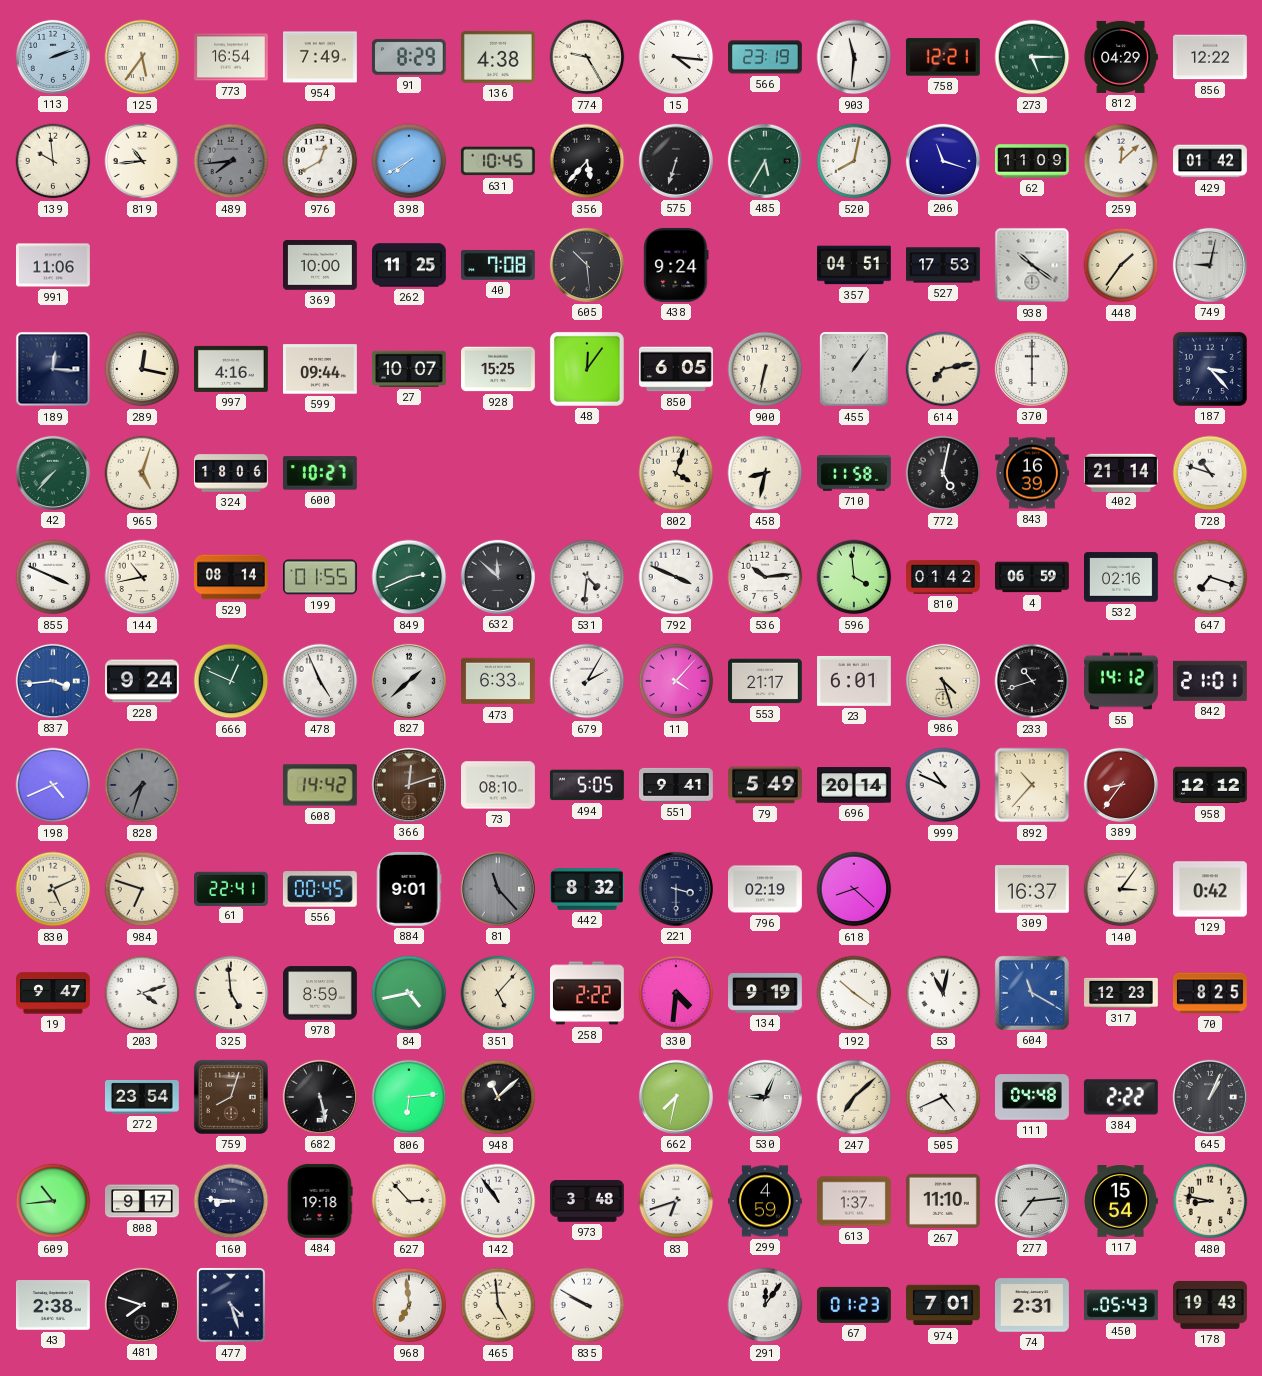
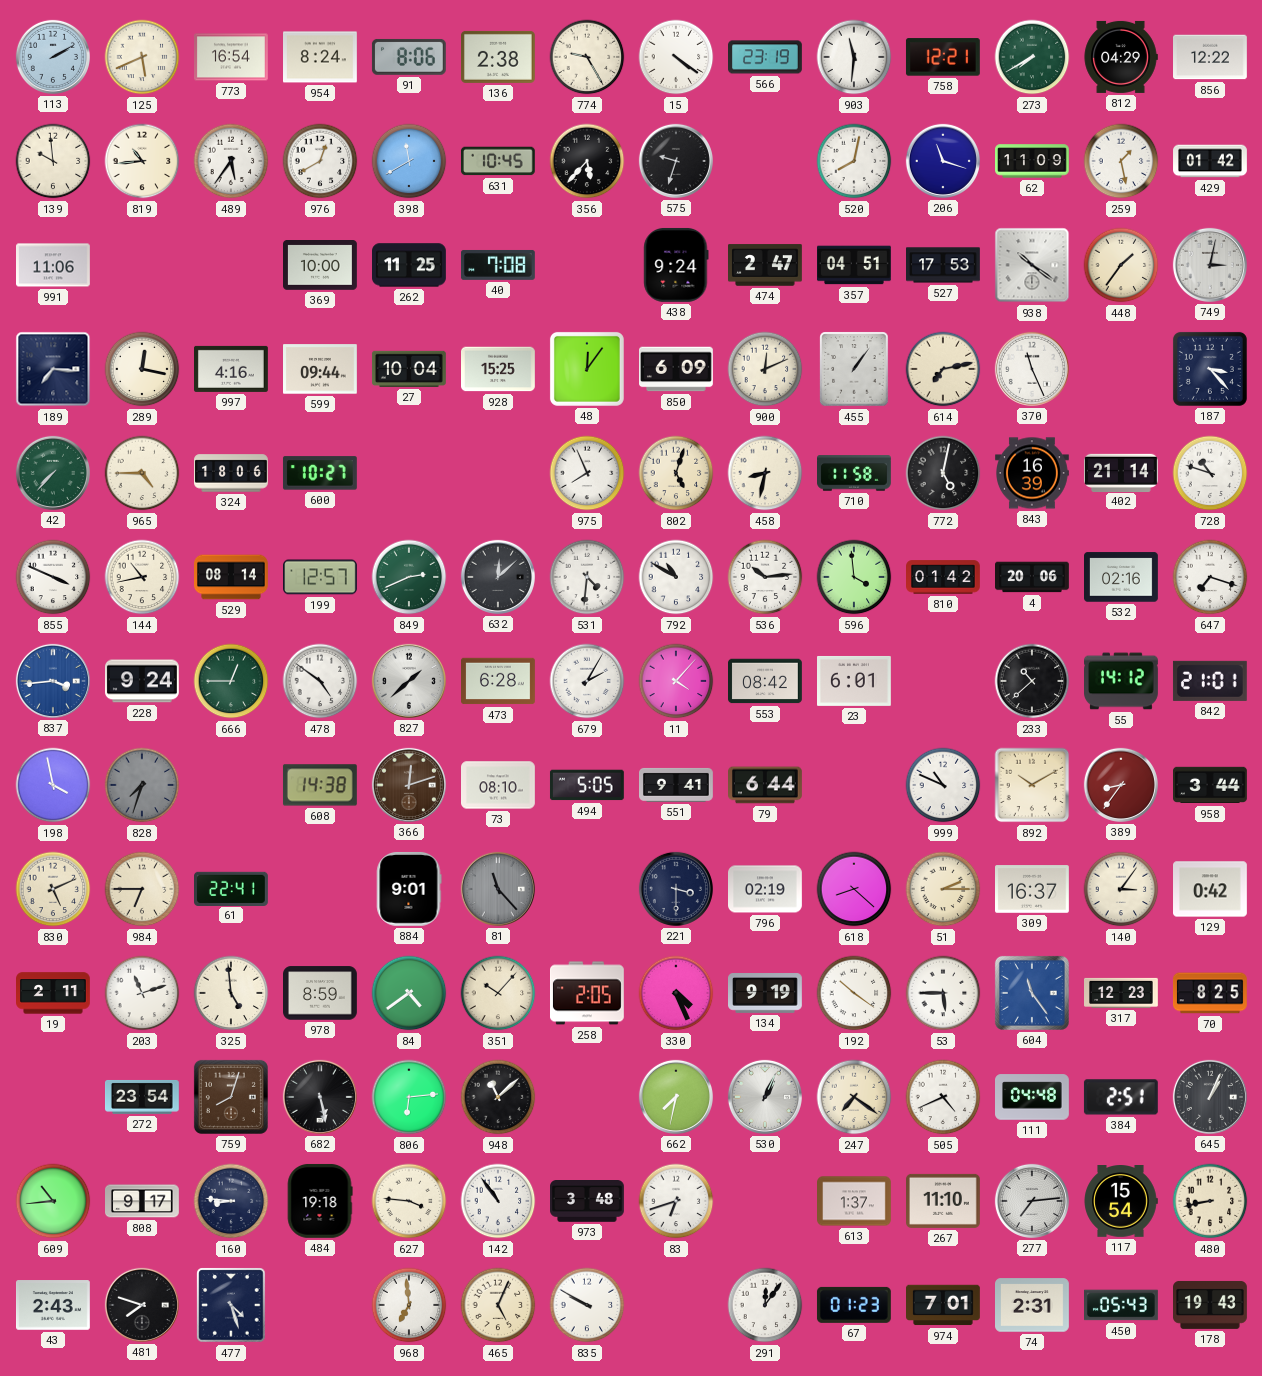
113: 2:12 -> 2:10 (53, 57)
125: 5:36 -> 5:41 (142, 57)
954: 7:49 -> 8:24 (321, 57)
91: 8:29 -> 8:06 (409, 57)
136: 4:38 -> 2:38 (499, 57)
15: 4:16 -> 4:21 (676, 57)
273: 5:15 -> 7:40 (1032, 57)
489: 7:44 -> 5:36 (231, 161)
489 dial: grey -> white (231, 161)
398: 7:40 -> 11:40 (409, 161)
575: 6:33 -> 9:33 (676, 161)
485: 5:35 -> none (765, 161)
259: 12:08 -> 1:28 (1121, 161)
605: 10:29 -> none (587, 265)
474: none -> 2:47 (766, 265)
749: 9:02 -> 3:02 (1210, 265)
189: 12:16 -> 7:16 (53, 369)
27: 10:07 -> 10:04 (409, 369)
850: 6:05 -> 6:09 (677, 369)
900: 6:32 -> 12:11 (765, 369)
370: 6:00 -> 11:26 (1032, 369)
965: 5:03 -> 4:45 (142, 473)
975: none -> 7:56 (587, 473)
802: 4:03 -> 5:03 (676, 473)
199: 01:55 -> 12:57 (321, 577)
632: 11:52 -> 12:08 (498, 577)
792: 3:49 -> 10:50 (676, 577)
4: 06:59 -> 20:06 (1033, 577)
666: 12:49 -> 12:45 (231, 681)
478: 4:56 -> 4:51 (320, 681)
473: 6:33 -> 6:28 (499, 681)
553: 21:17 -> 08:42 (766, 681)
986: 4:27 -> none (943, 681)
233: 10:42 -> 10:38 (1032, 681)
198: 4:41 -> 3:58 (53, 785)
608: 14:42 -> 14:38 (320, 785)
79: 5:49 -> 6:44 (766, 785)
696: 20:14 -> none (855, 785)
892: 10:37 -> 10:10 (1032, 785)
958: 12:12 -> 3:44 (1211, 785)
984: 6:48 -> 6:45 (142, 889)
556: 00:45 -> none (320, 889)
442: 8:32 -> none (587, 890)
51: none -> 2:15 (943, 889)
19: 9:47 -> 2:11 (54, 993)
203: 4:12 -> 11:12 (142, 993)
84: 4:43 -> 4:39 (409, 993)
351: 5:07 -> 10:07 (498, 993)
258: 2:22 -> 2:05 (588, 993)
330: 4:31 -> 4:26 (676, 993)
53: 11:02 -> 5:45 (943, 993)
604: 11:20 -> 11:24 (1032, 993)
530: 9:04 -> 1:04 (765, 1097)
247: 7:08 -> 7:21 (854, 1097)
384: 2:22 -> 2:51 (1121, 1097)
627: 2:53 -> 3:46 (409, 1201)
299: 4:59 -> none (766, 1201)
480: 8:47 -> 8:43 (1210, 1201)
43: 2:38 -> 2:43 (54, 1305)
465: 4:59 -> 5:04 (498, 1305)
